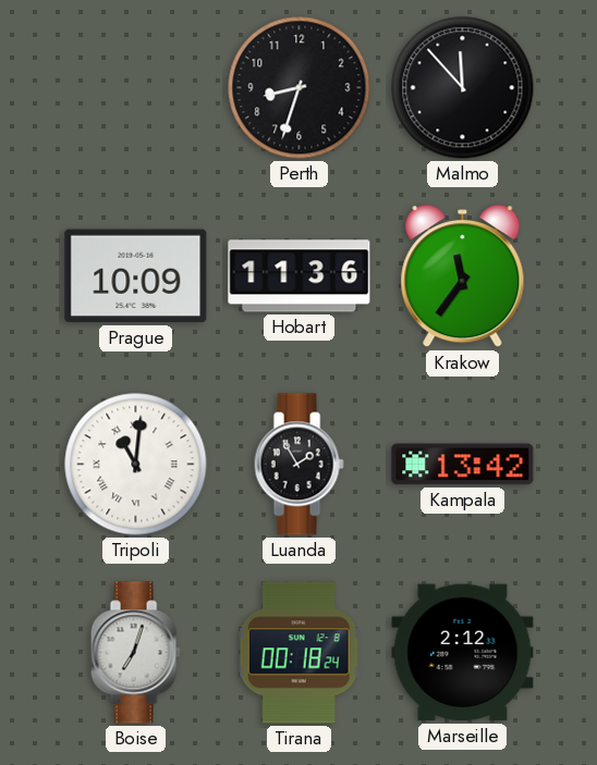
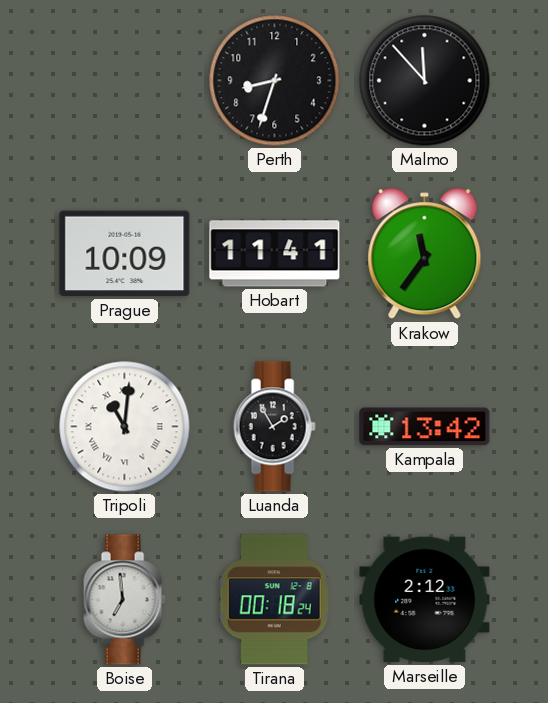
Hobart: 11:36 -> 11:41 (275, 254)
Boise: 7:03 -> 6:59 (124, 600)
